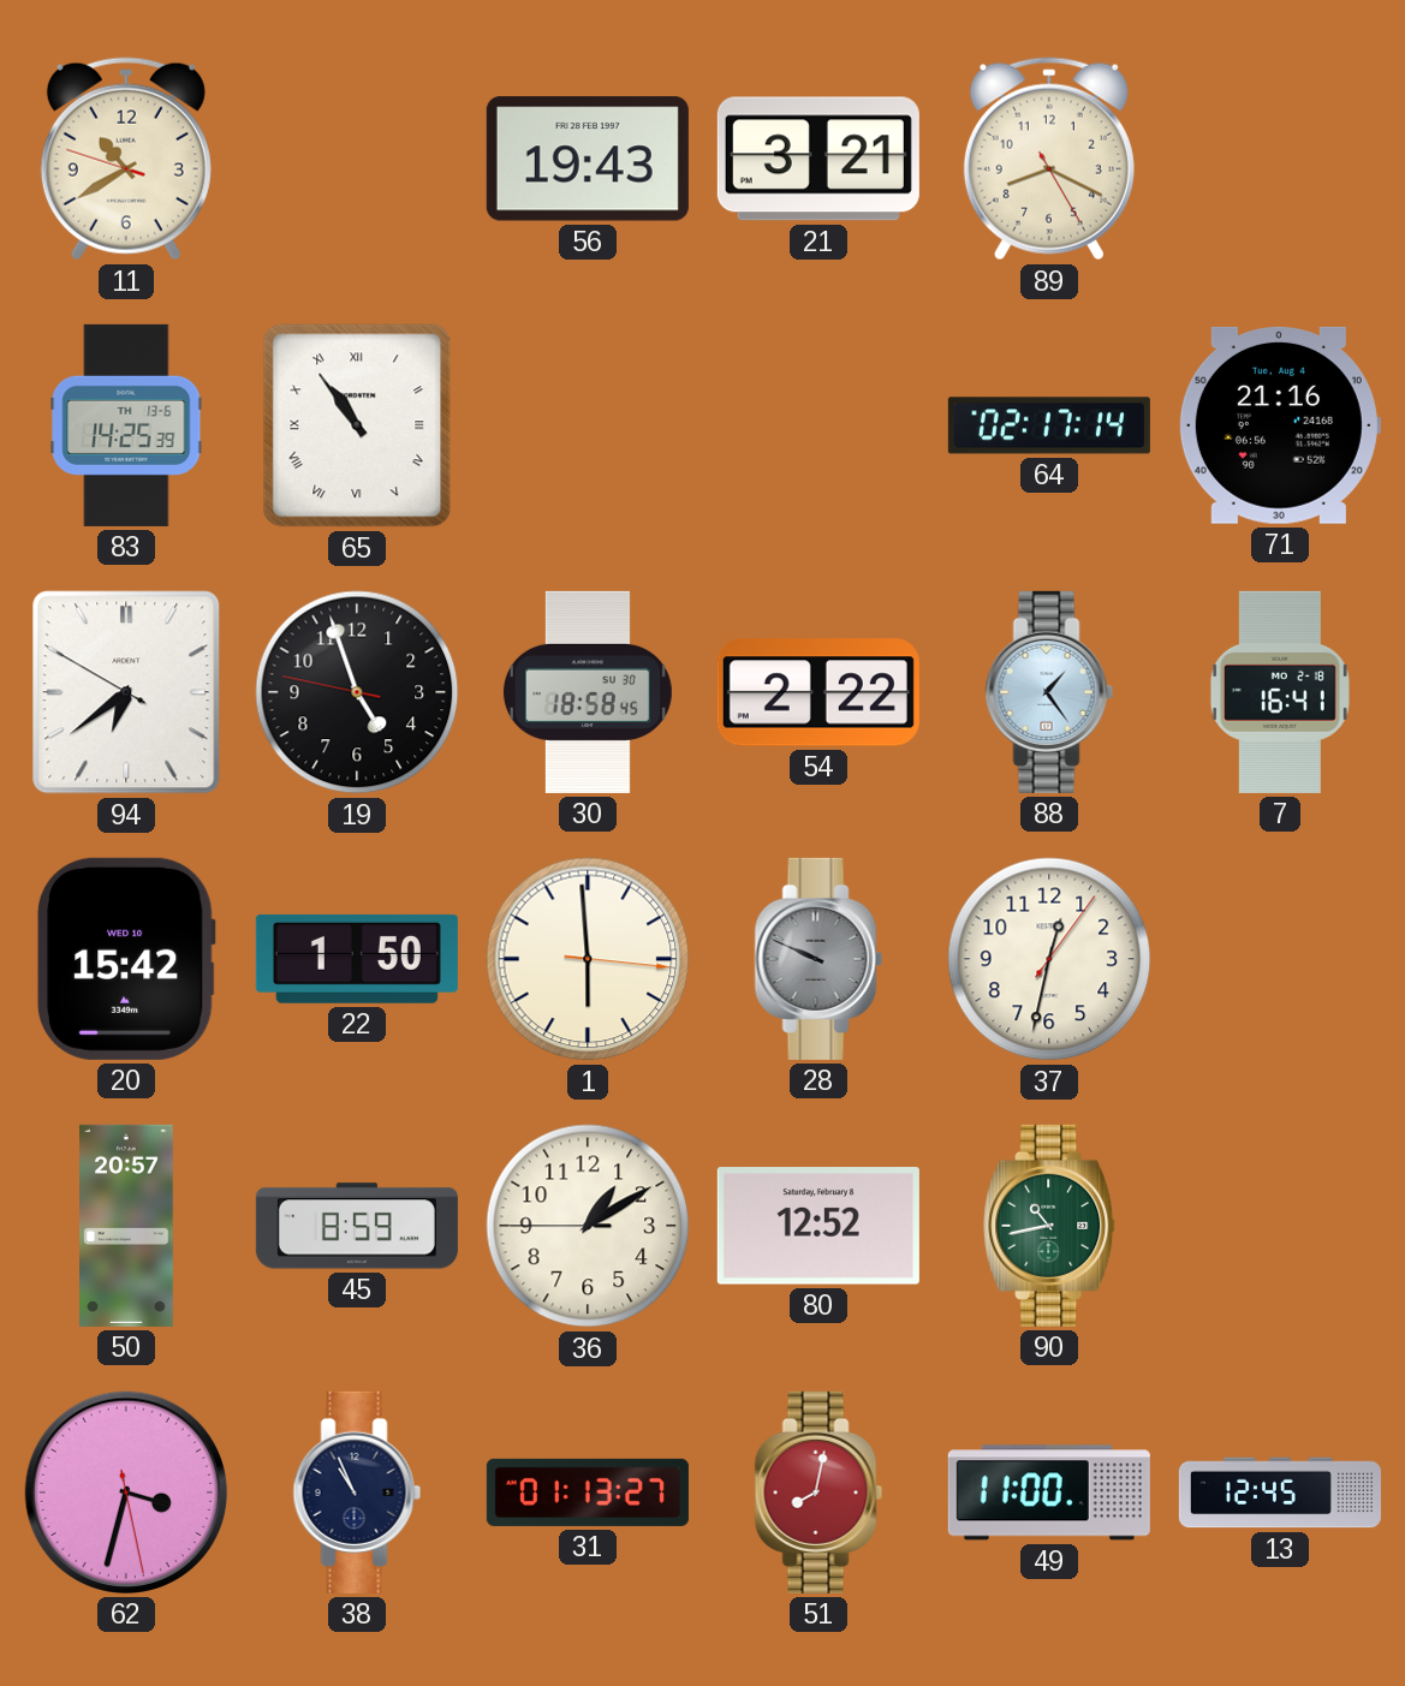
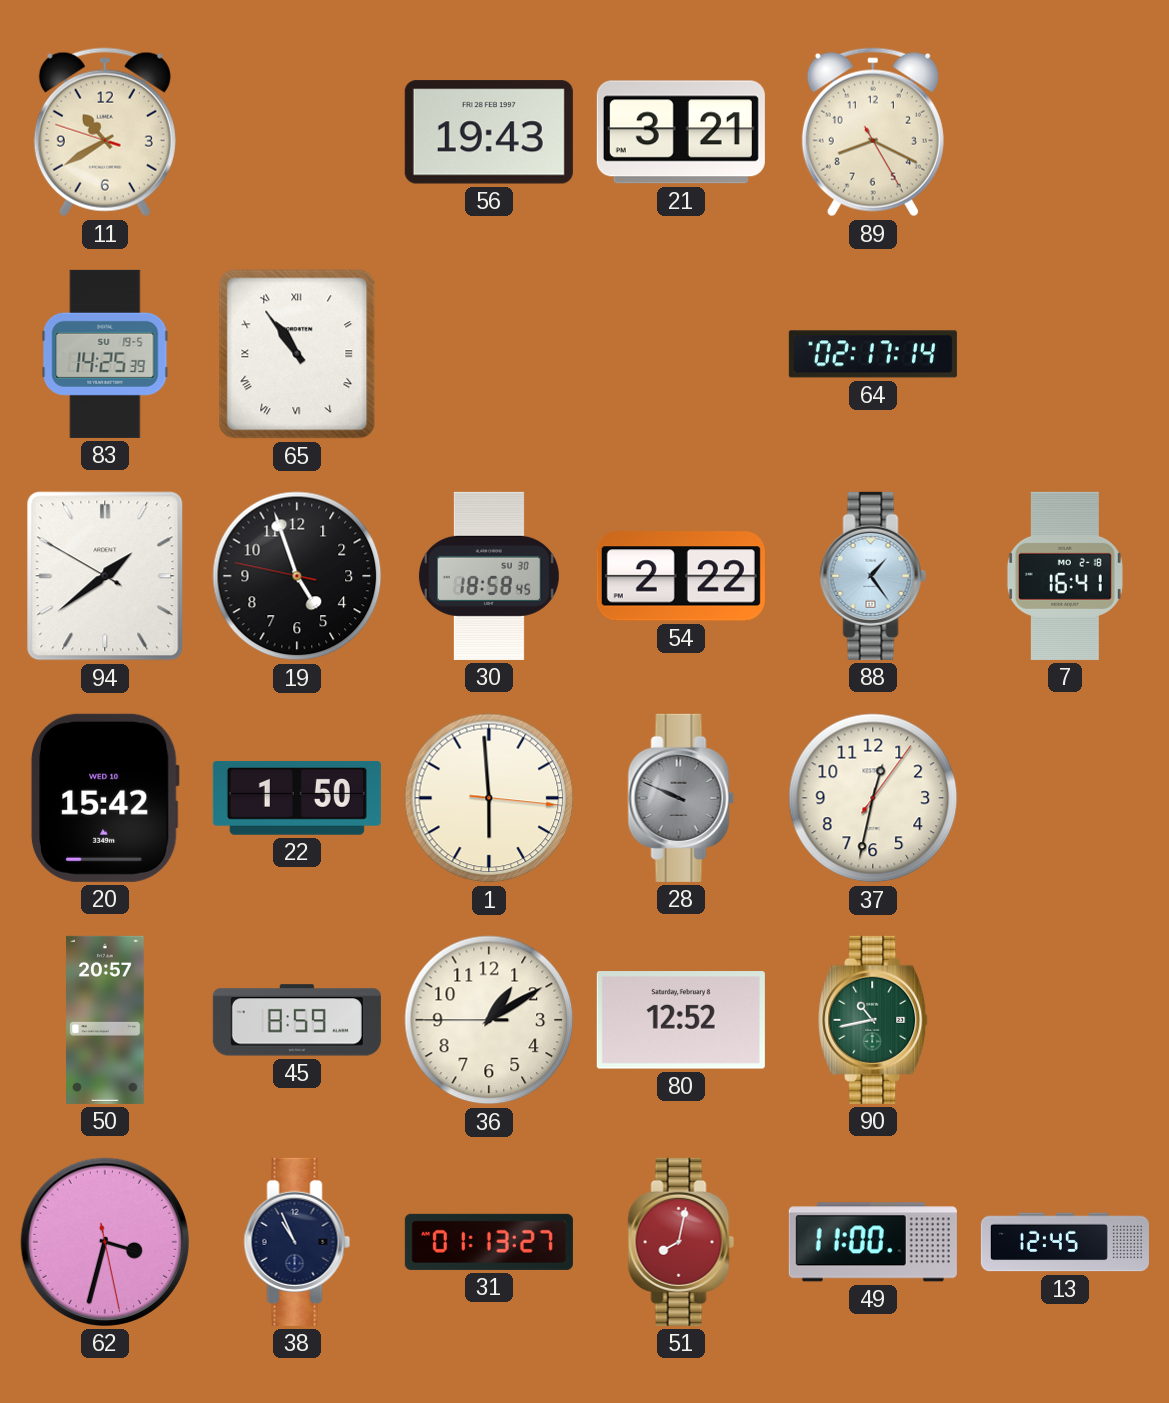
83 date: TH 13-6 -> SU 19-5 (105, 354)
71: 21:16 -> none (1279, 425)
94: 6:38 -> 1:38 (105, 576)
